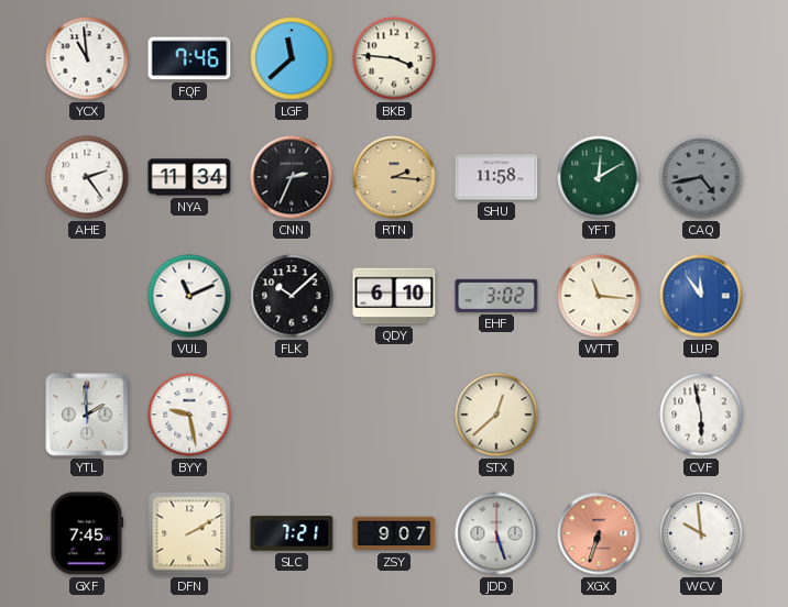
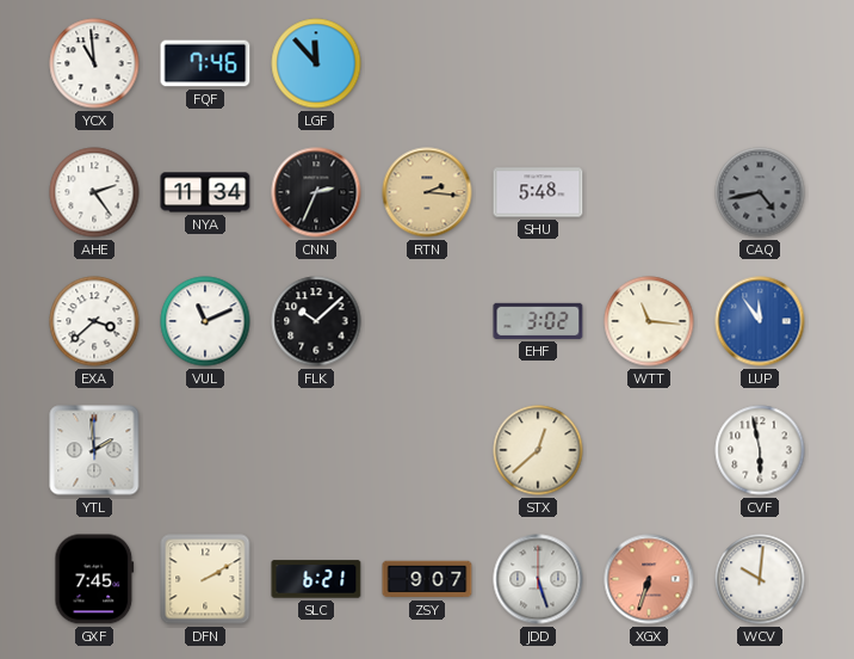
LGF: 11:38 -> 11:53 (316, 63)
BKB: 3:46 -> none (394, 58)
SHU: 11:58 -> 5:48 (538, 192)
YFT: 12:10 -> none (599, 177)
EXA: none -> 3:38 (94, 321)
QDY: 6:10 -> none (394, 296)
BYY: 9:28 -> none (189, 415)
SLC: 7:21 -> 6:21 (316, 579)
WCV: 9:59 -> 10:01 (760, 579)
